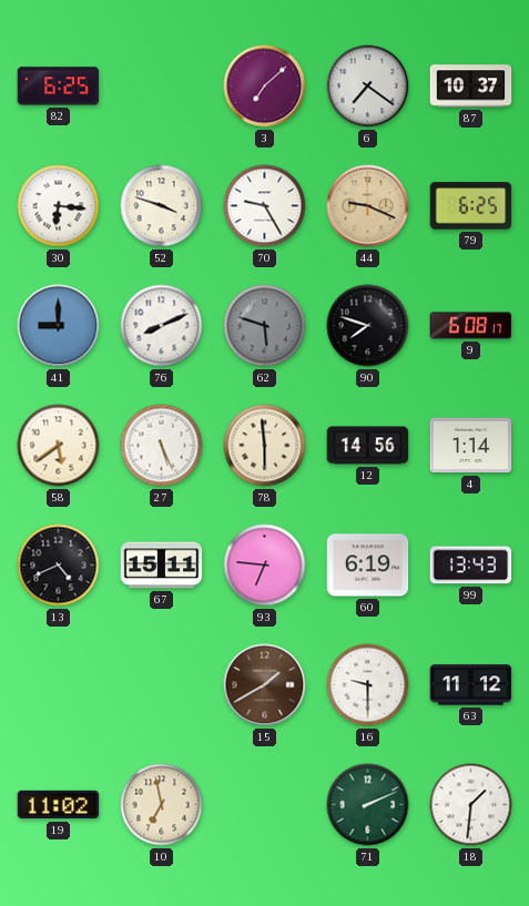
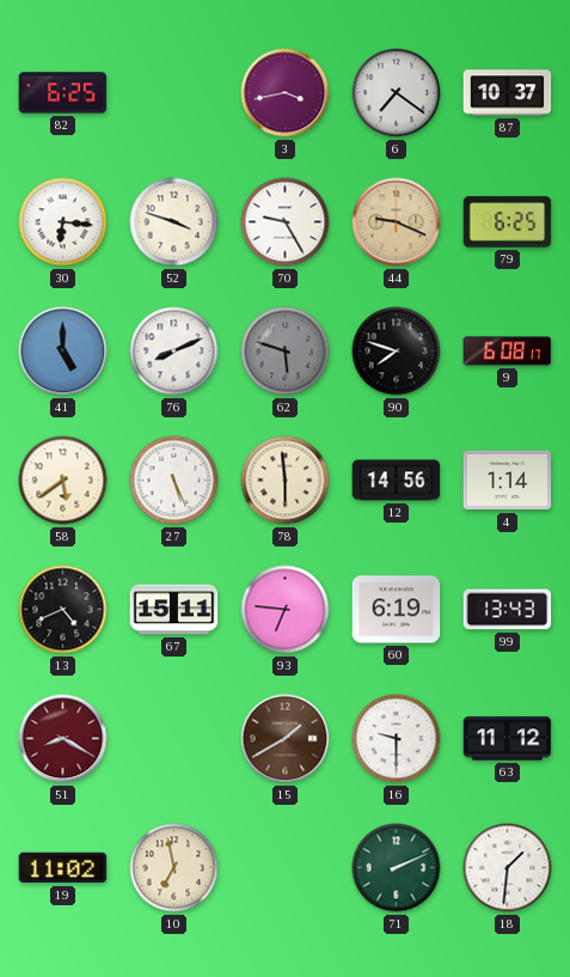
3: 7:08 -> 3:43 (286, 93)
41: 9:00 -> 5:00 (63, 352)
51: none -> 8:20 (63, 739)
